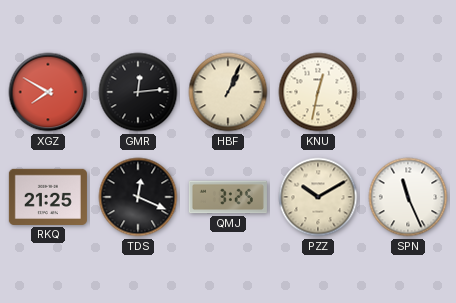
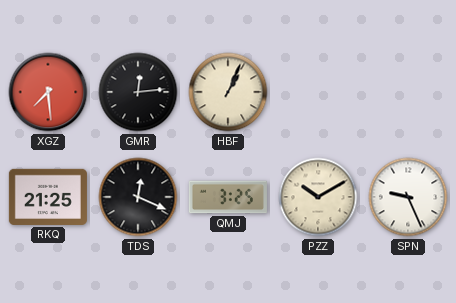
XGZ: 7:50 -> 7:29 (48, 92)
KNU: 12:32 -> none (318, 92)
SPN: 11:26 -> 9:26 (408, 197)
